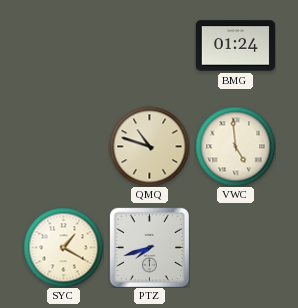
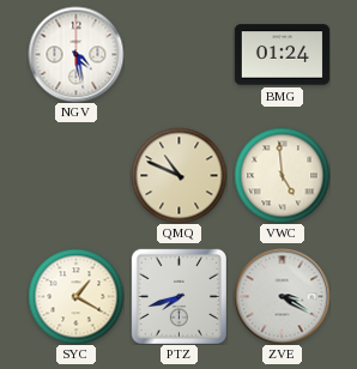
NGV: none -> 4:28 (75, 54)
QMQ: 10:48 -> 10:49 (179, 175)
ZVE: none -> 3:20 (282, 296)
